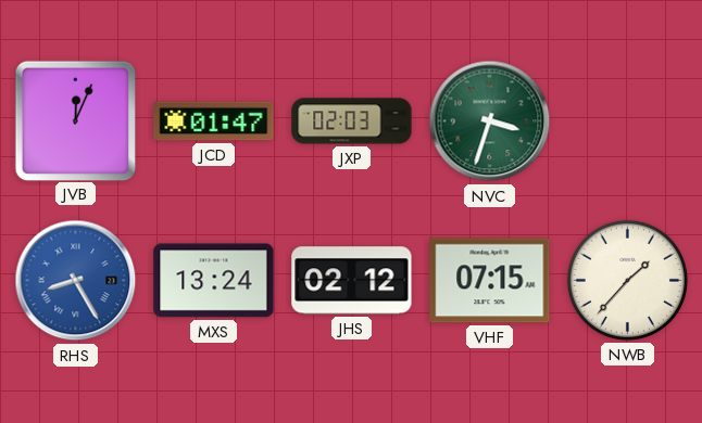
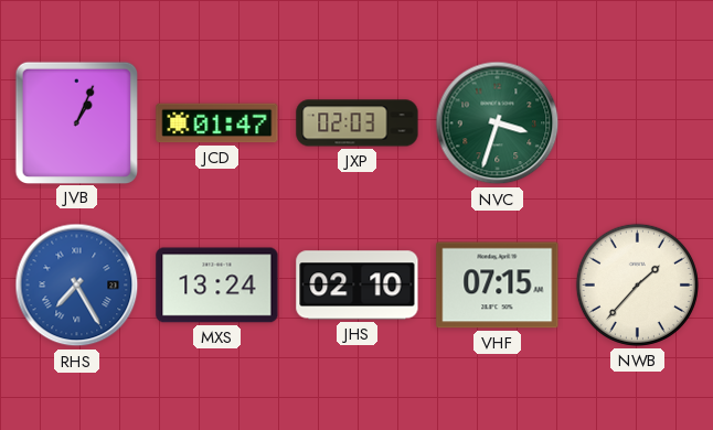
JVB: 12:04 -> 1:04 (76, 122)
RHS: 8:25 -> 7:25 (77, 286)
JHS: 02:12 -> 02:10 (358, 286)
